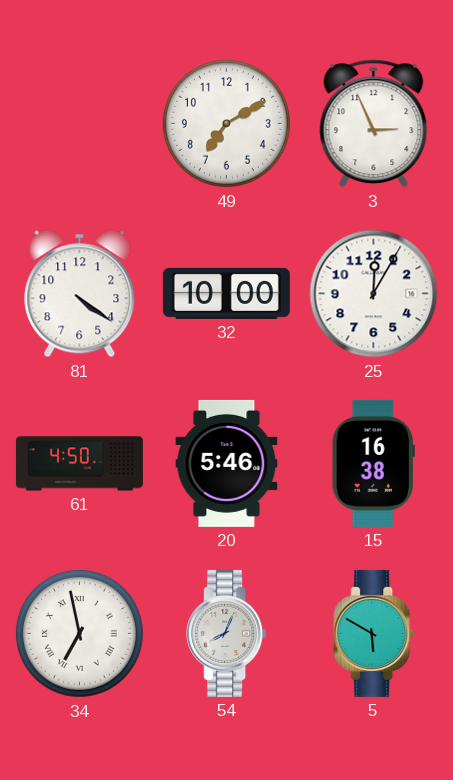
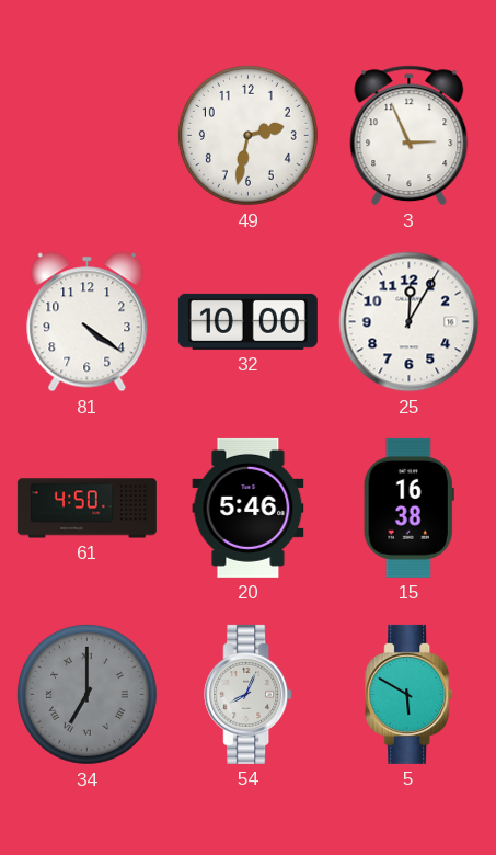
49: 7:10 -> 2:32 (247, 135)
34: 6:58 -> 7:00 (86, 694)
34 dial: white -> grey (86, 694)
